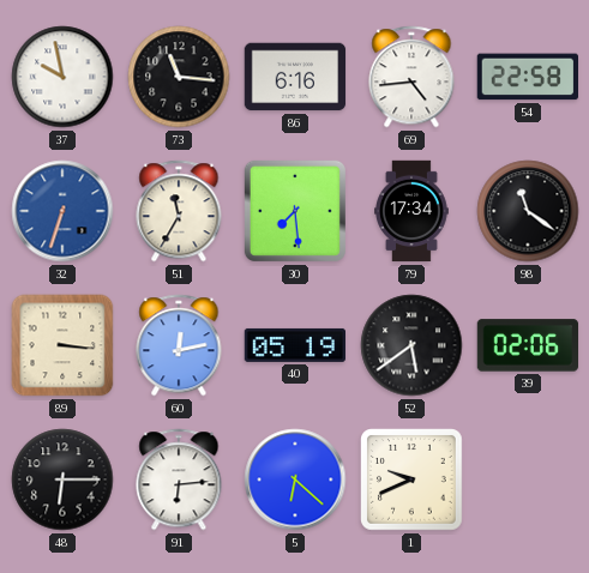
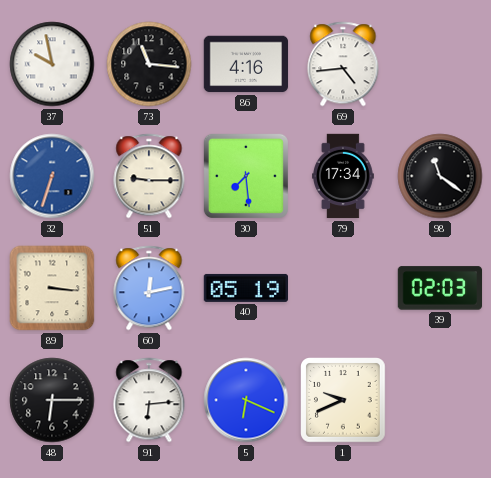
86: 6:16 -> 4:16 (246, 64)
54: 22:58 -> none (527, 77)
51: 11:35 -> 9:15 (149, 176)
52: 5:39 -> none (411, 345)
39: 02:06 -> 02:03 (440, 288)
5: 6:22 -> 6:19 (246, 400)
